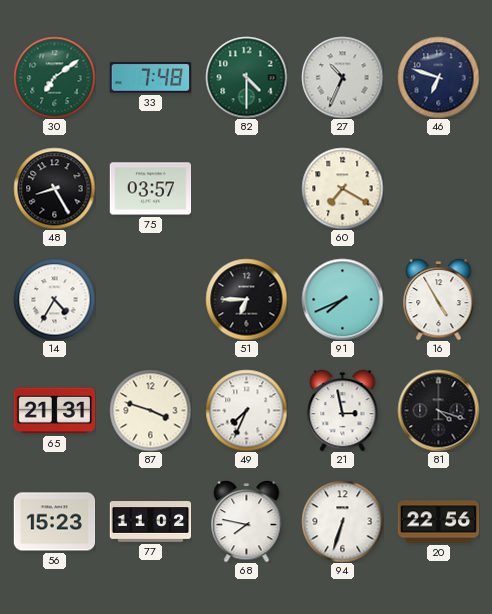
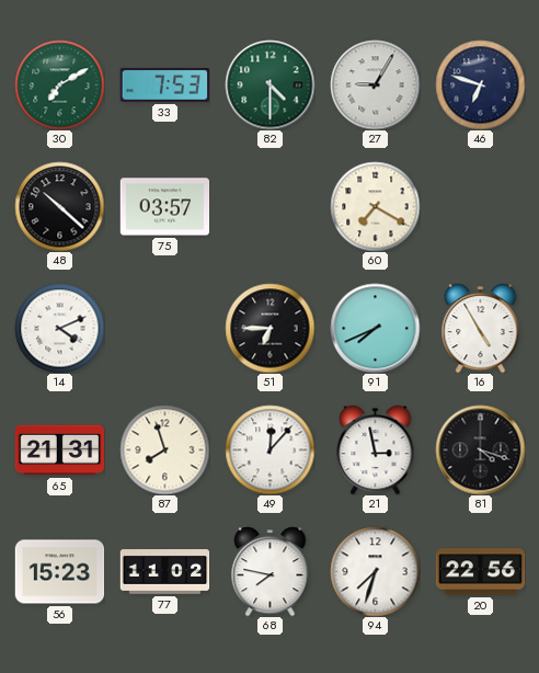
30: 7:09 -> 7:10 (59, 84)
33: 7:48 -> 7:53 (164, 85)
27: 10:34 -> 9:05 (375, 84)
48: 8:25 -> 10:22 (59, 206)
14: 4:35 -> 4:11 (59, 328)
87: 3:48 -> 7:57 (164, 449)
49: 7:34 -> 12:07 (269, 449)
94: 6:33 -> 7:33 (375, 571)
